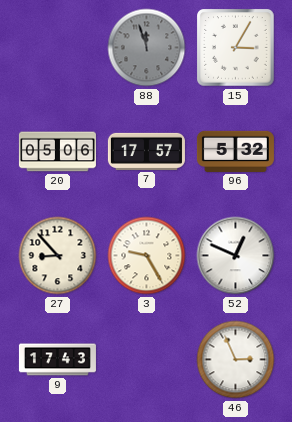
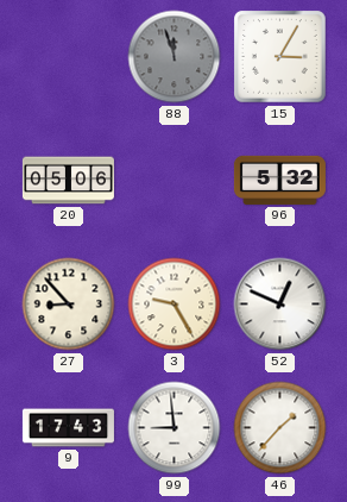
7: 17:57 -> none (146, 151)
99: none -> 8:59 (175, 428)
46: 2:56 -> 1:37 (280, 428)
